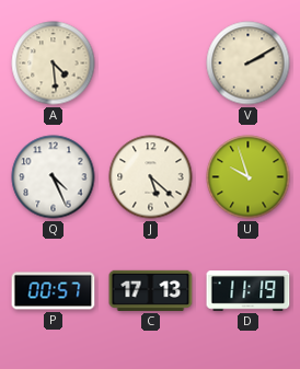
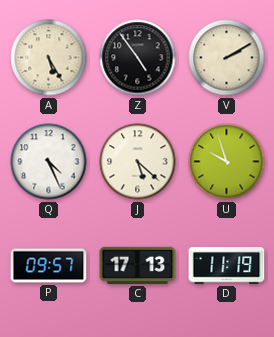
A: 4:29 -> 5:25 (49, 58)
Z: none -> 4:54 (138, 58)
P: 00:57 -> 09:57 (49, 266)
